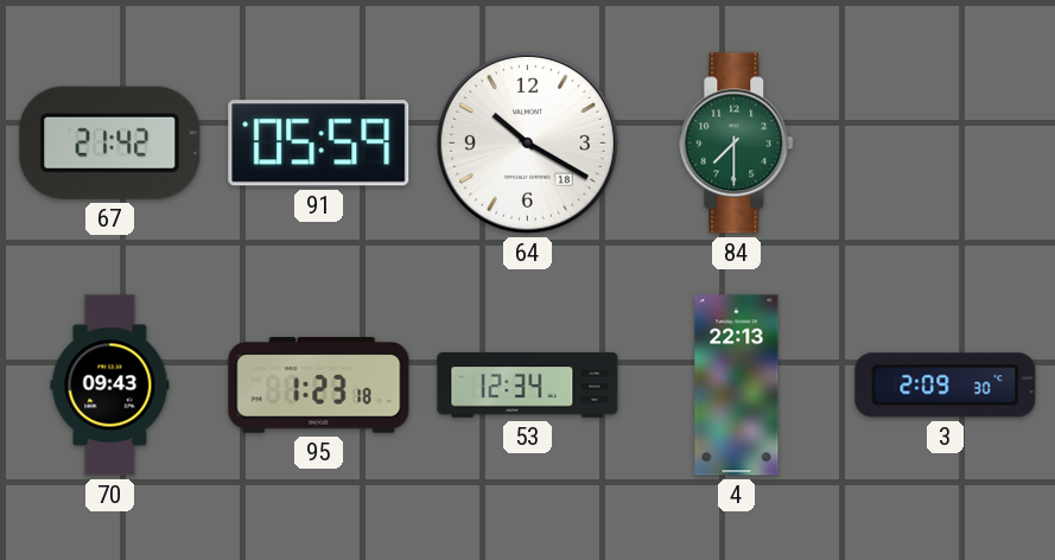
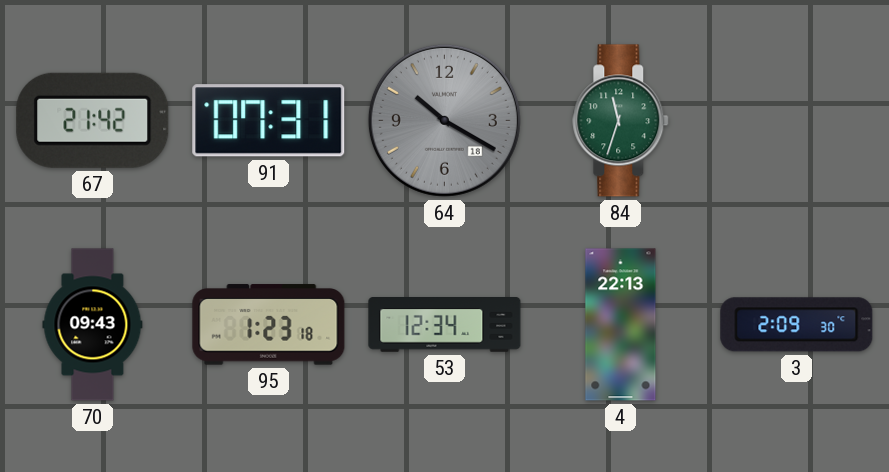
91: 05:59 -> 07:31 (269, 121)
64 dial: white -> grey (444, 120)
84: 7:30 -> 11:33 (621, 121)
